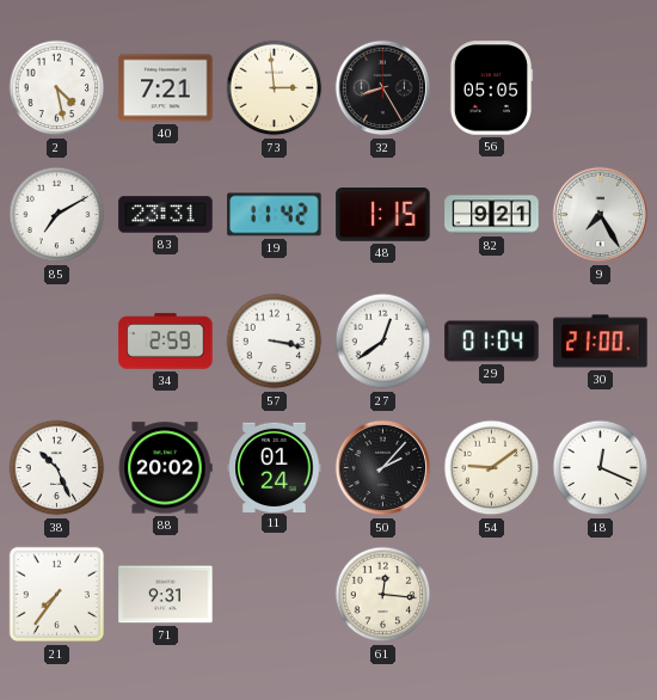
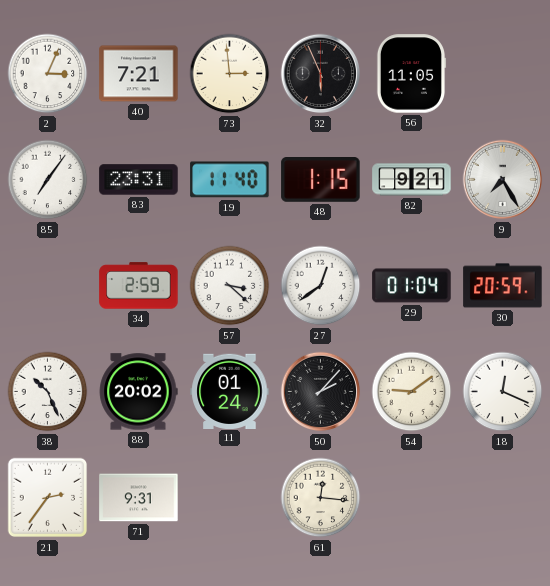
2: 4:28 -> 3:04 (48, 74)
32: 8:25 -> 5:56 (321, 74)
56: 05:05 -> 11:05 (411, 74)
85: 7:10 -> 7:06 (48, 180)
19: 11:42 -> 11:40 (230, 180)
57: 3:17 -> 3:22 (230, 286)
30: 21:00 -> 20:59 (503, 286)
21: 7:36 -> 2:36 (48, 498)
